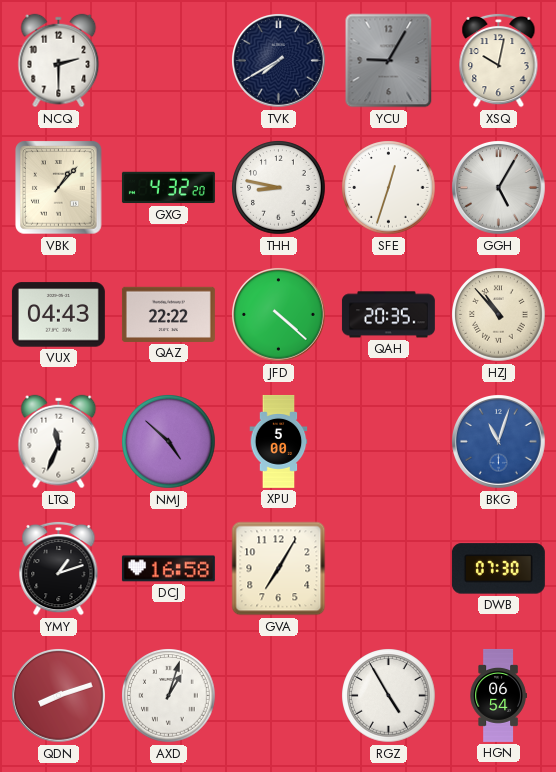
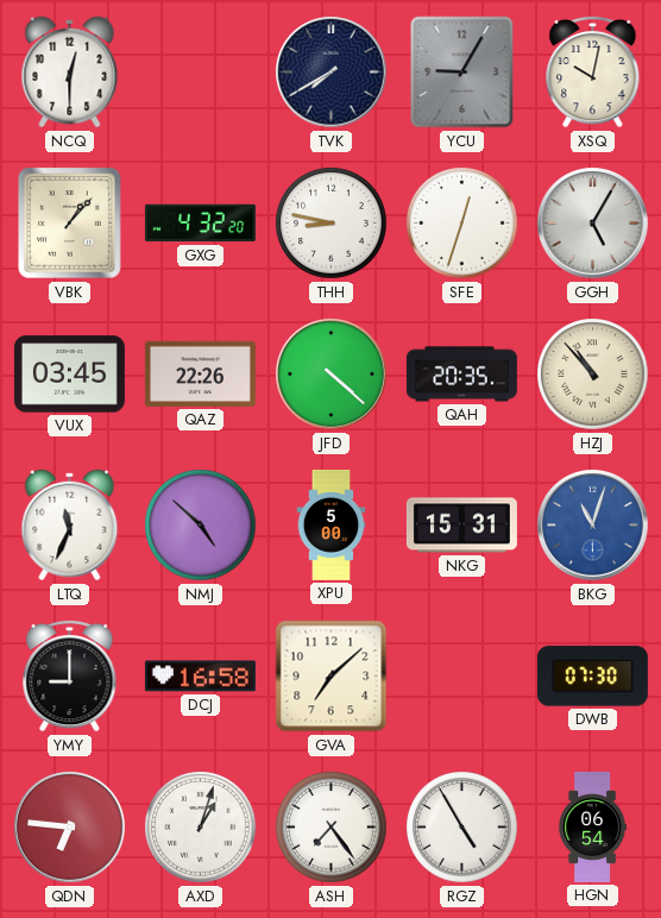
NCQ: 2:30 -> 12:30 (70, 73)
VUX: 04:43 -> 03:45 (69, 375)
QAZ: 22:22 -> 22:26 (200, 373)
NKG: none -> 15:31 (461, 526)
YMY: 1:12 -> 9:00 (70, 675)
GVA: 7:05 -> 7:08 (332, 677)
QDN: 8:12 -> 6:46 (70, 828)
ASH: none -> 7:24 (332, 828)
